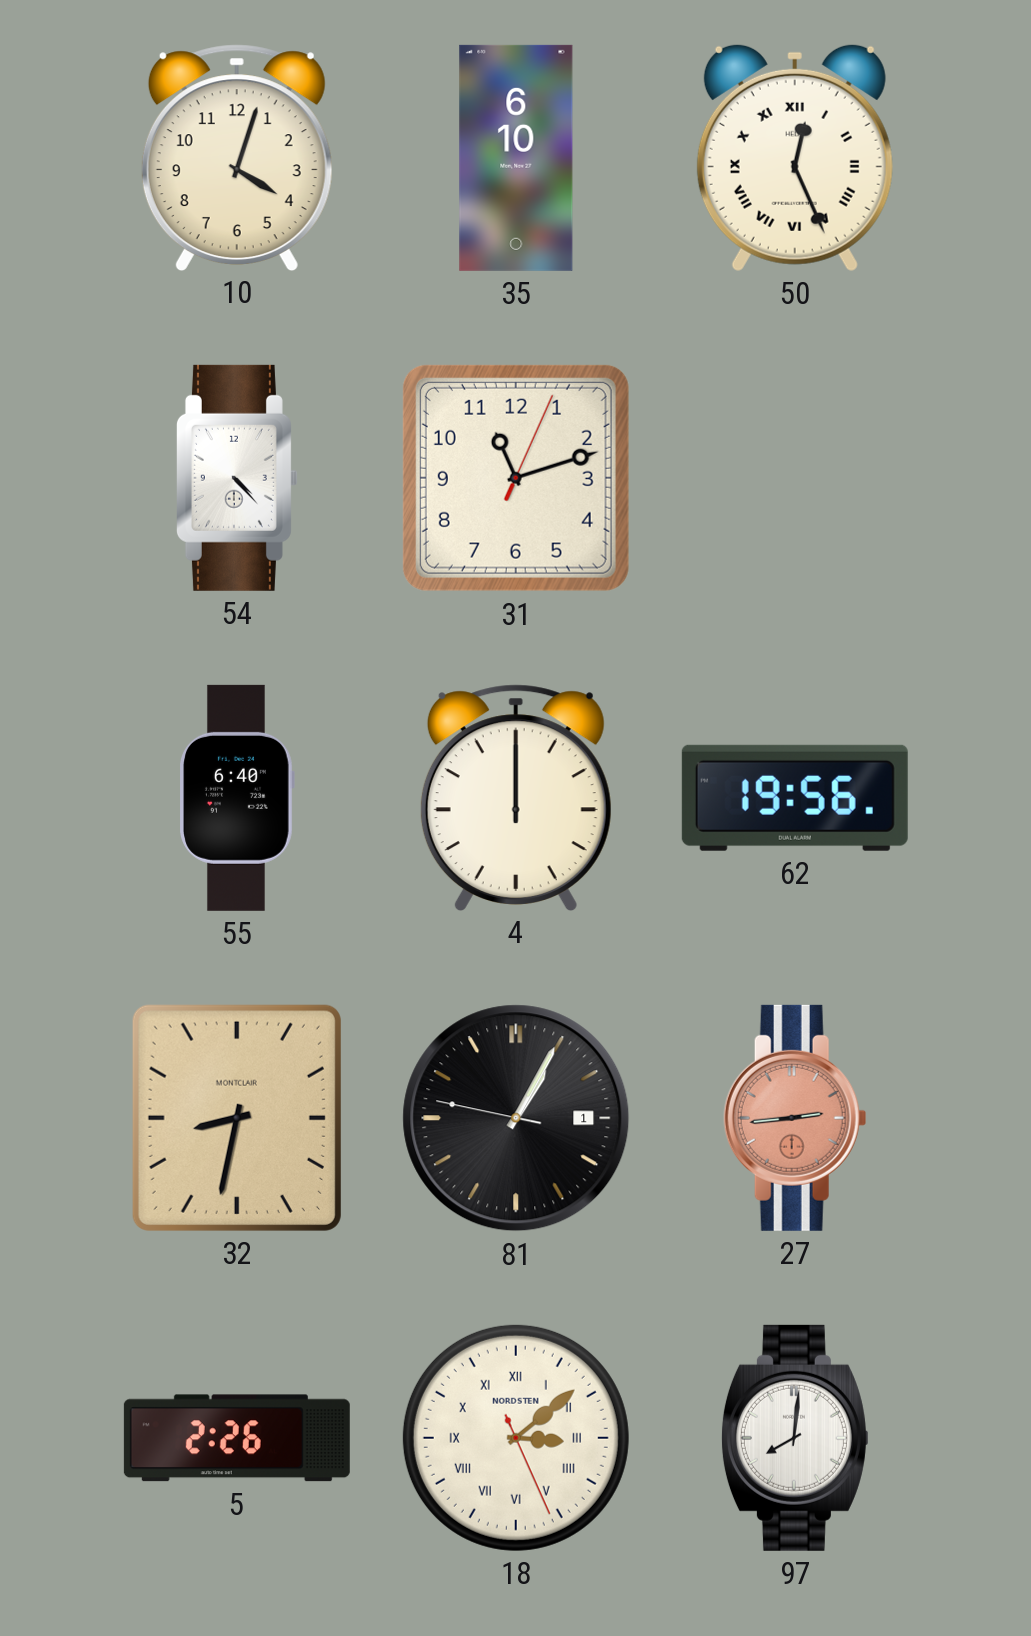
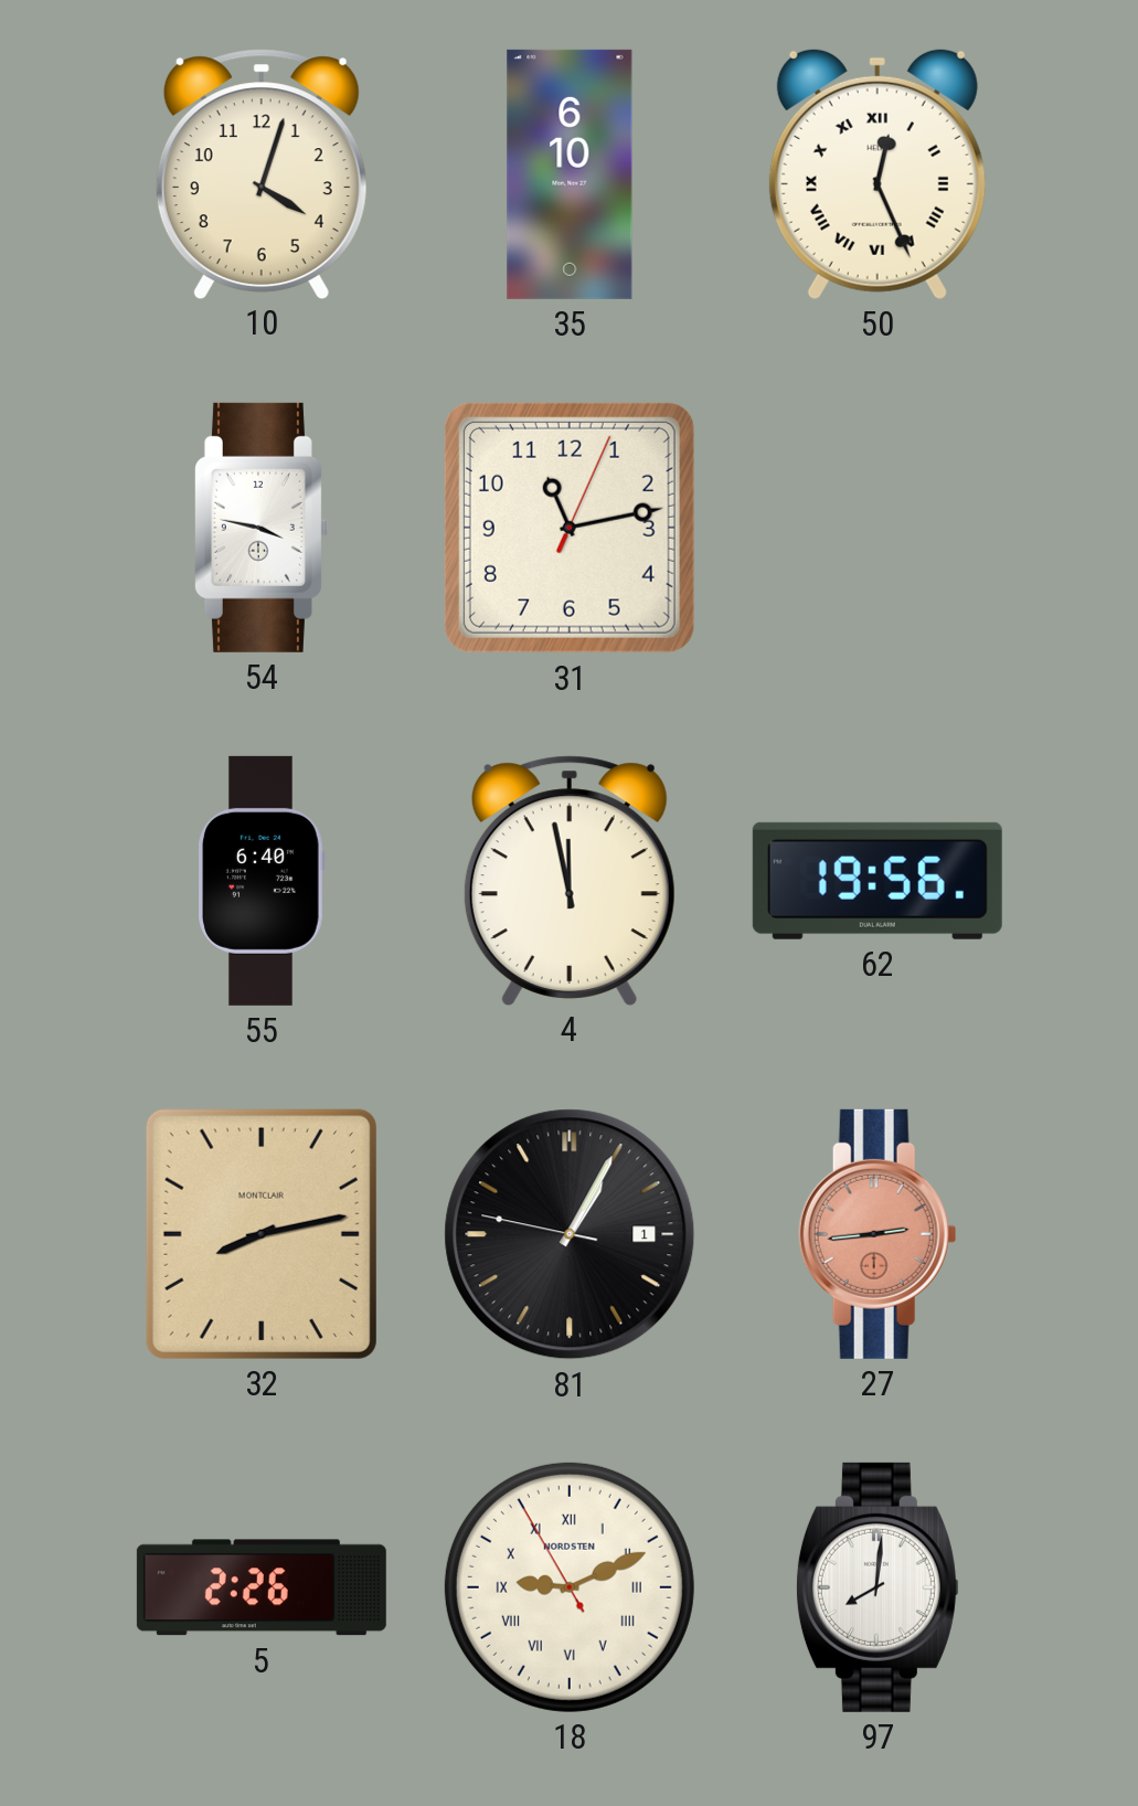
54: 4:23 -> 3:47 (262, 528)
31: 11:12 -> 11:13 (570, 528)
4: 12:00 -> 11:58 (570, 880)
32: 8:32 -> 8:13 (262, 1234)
18: 3:08 -> 9:10 (570, 1587)
